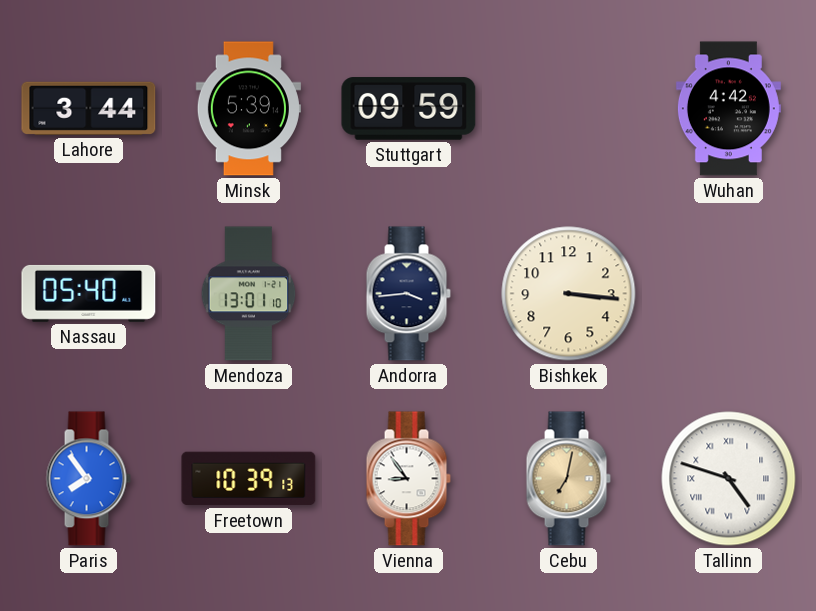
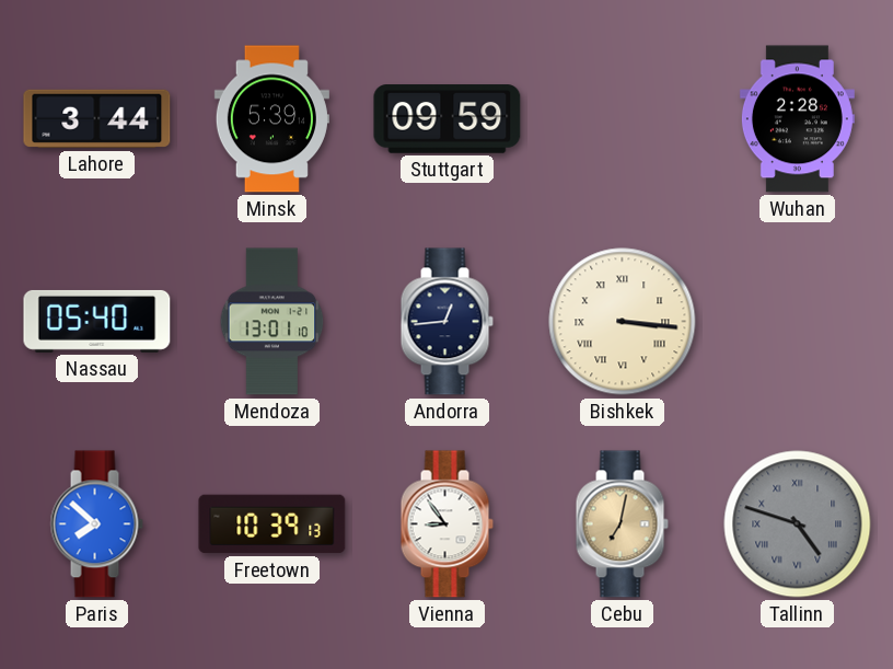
Wuhan: 4:42 -> 2:28 (797, 119)
Andorra: 3:44 -> 12:44 (447, 322)
Bishkek numerals: Arabic -> Roman (623, 322)
Paris: 7:54 -> 7:52 (96, 524)
Tallinn dial: white -> grey (798, 524)
